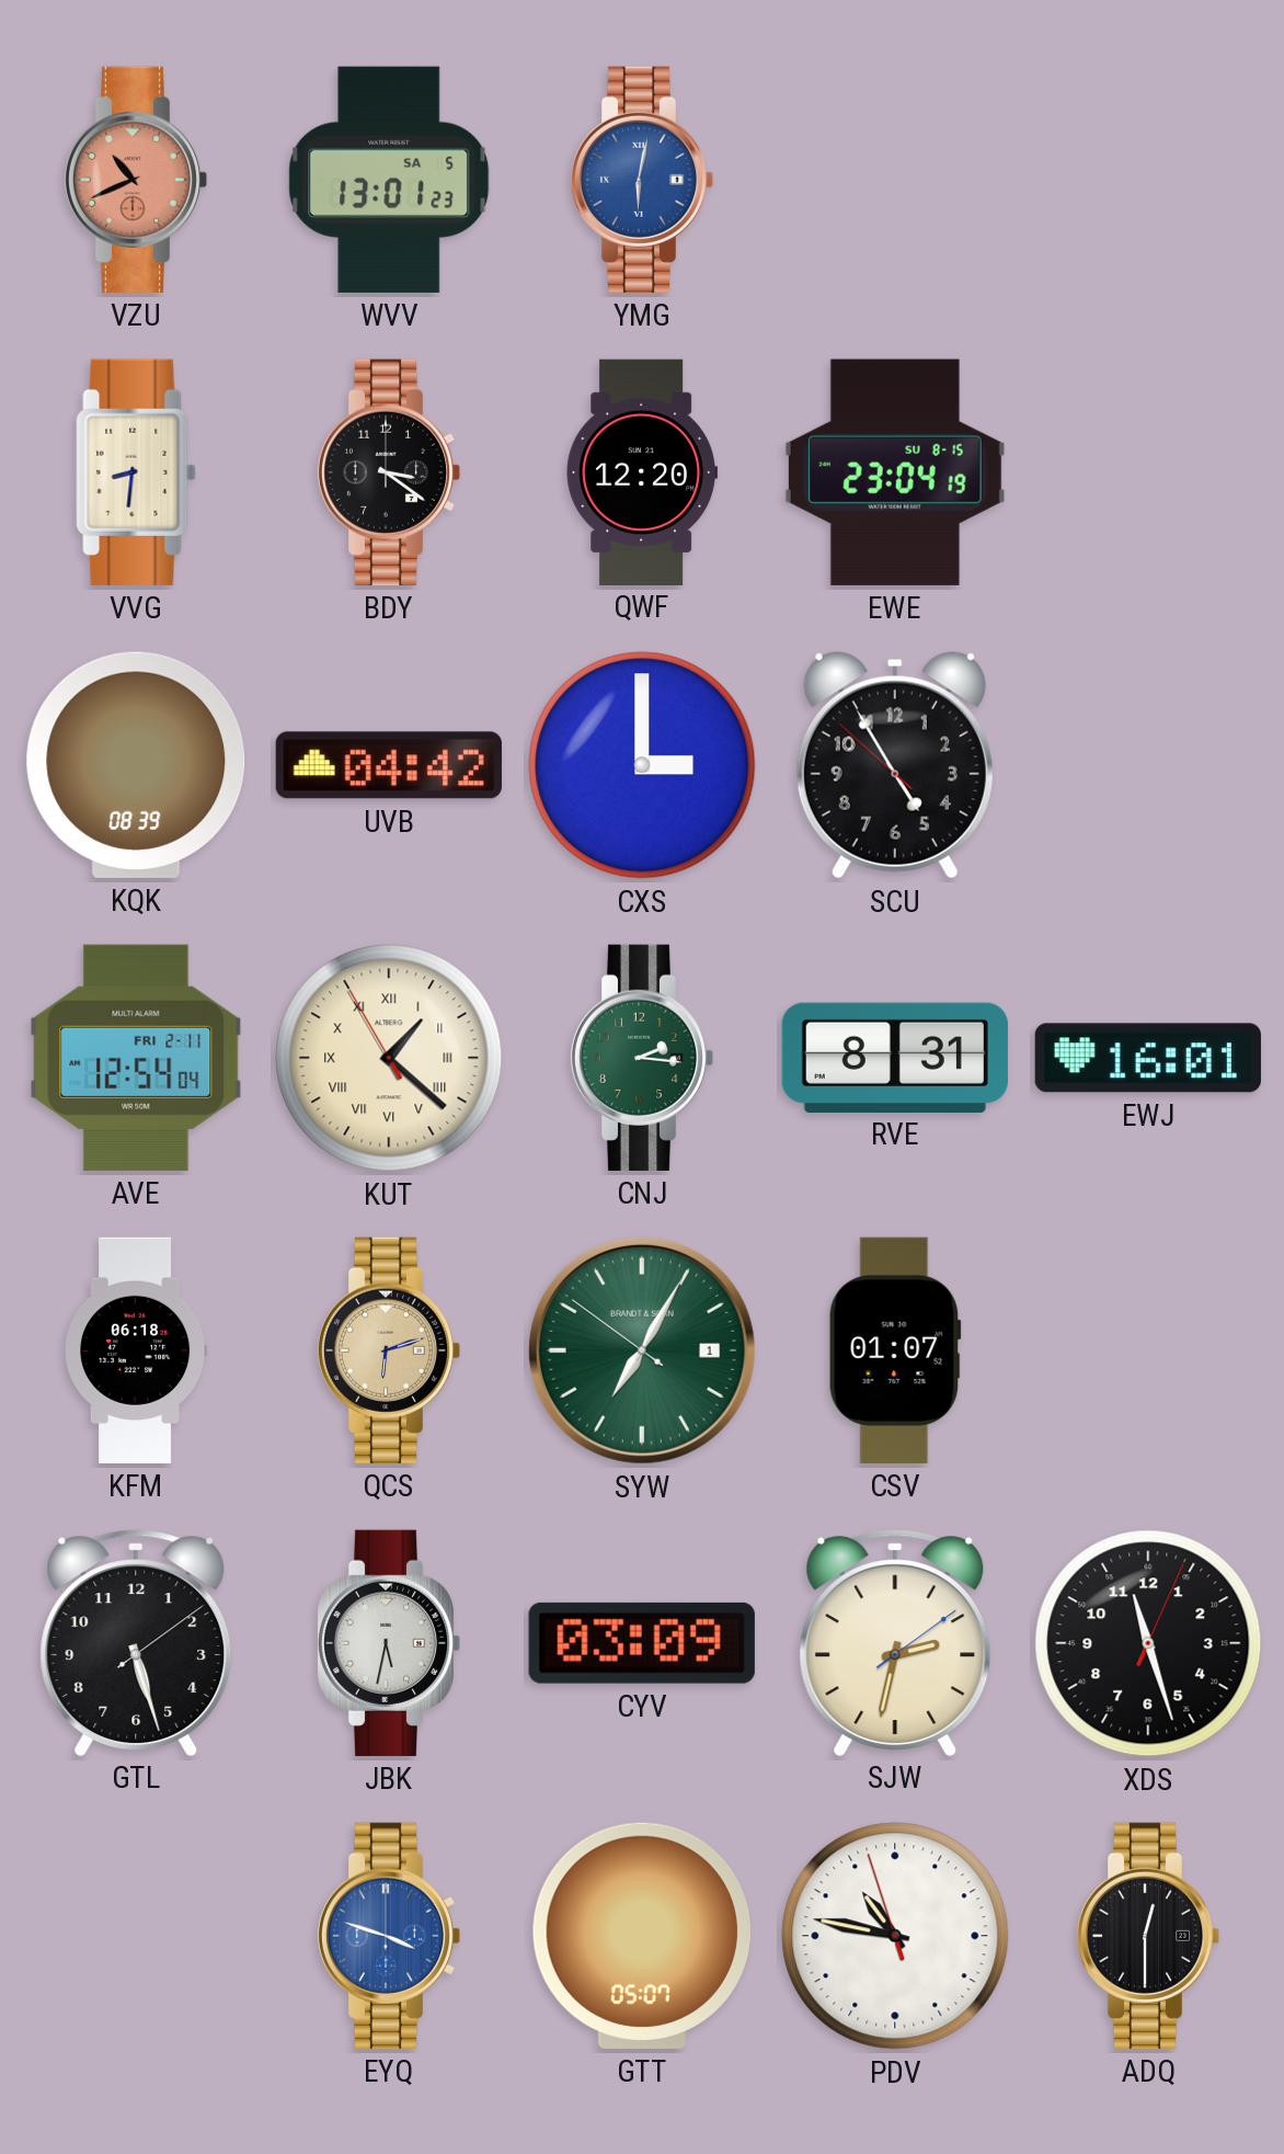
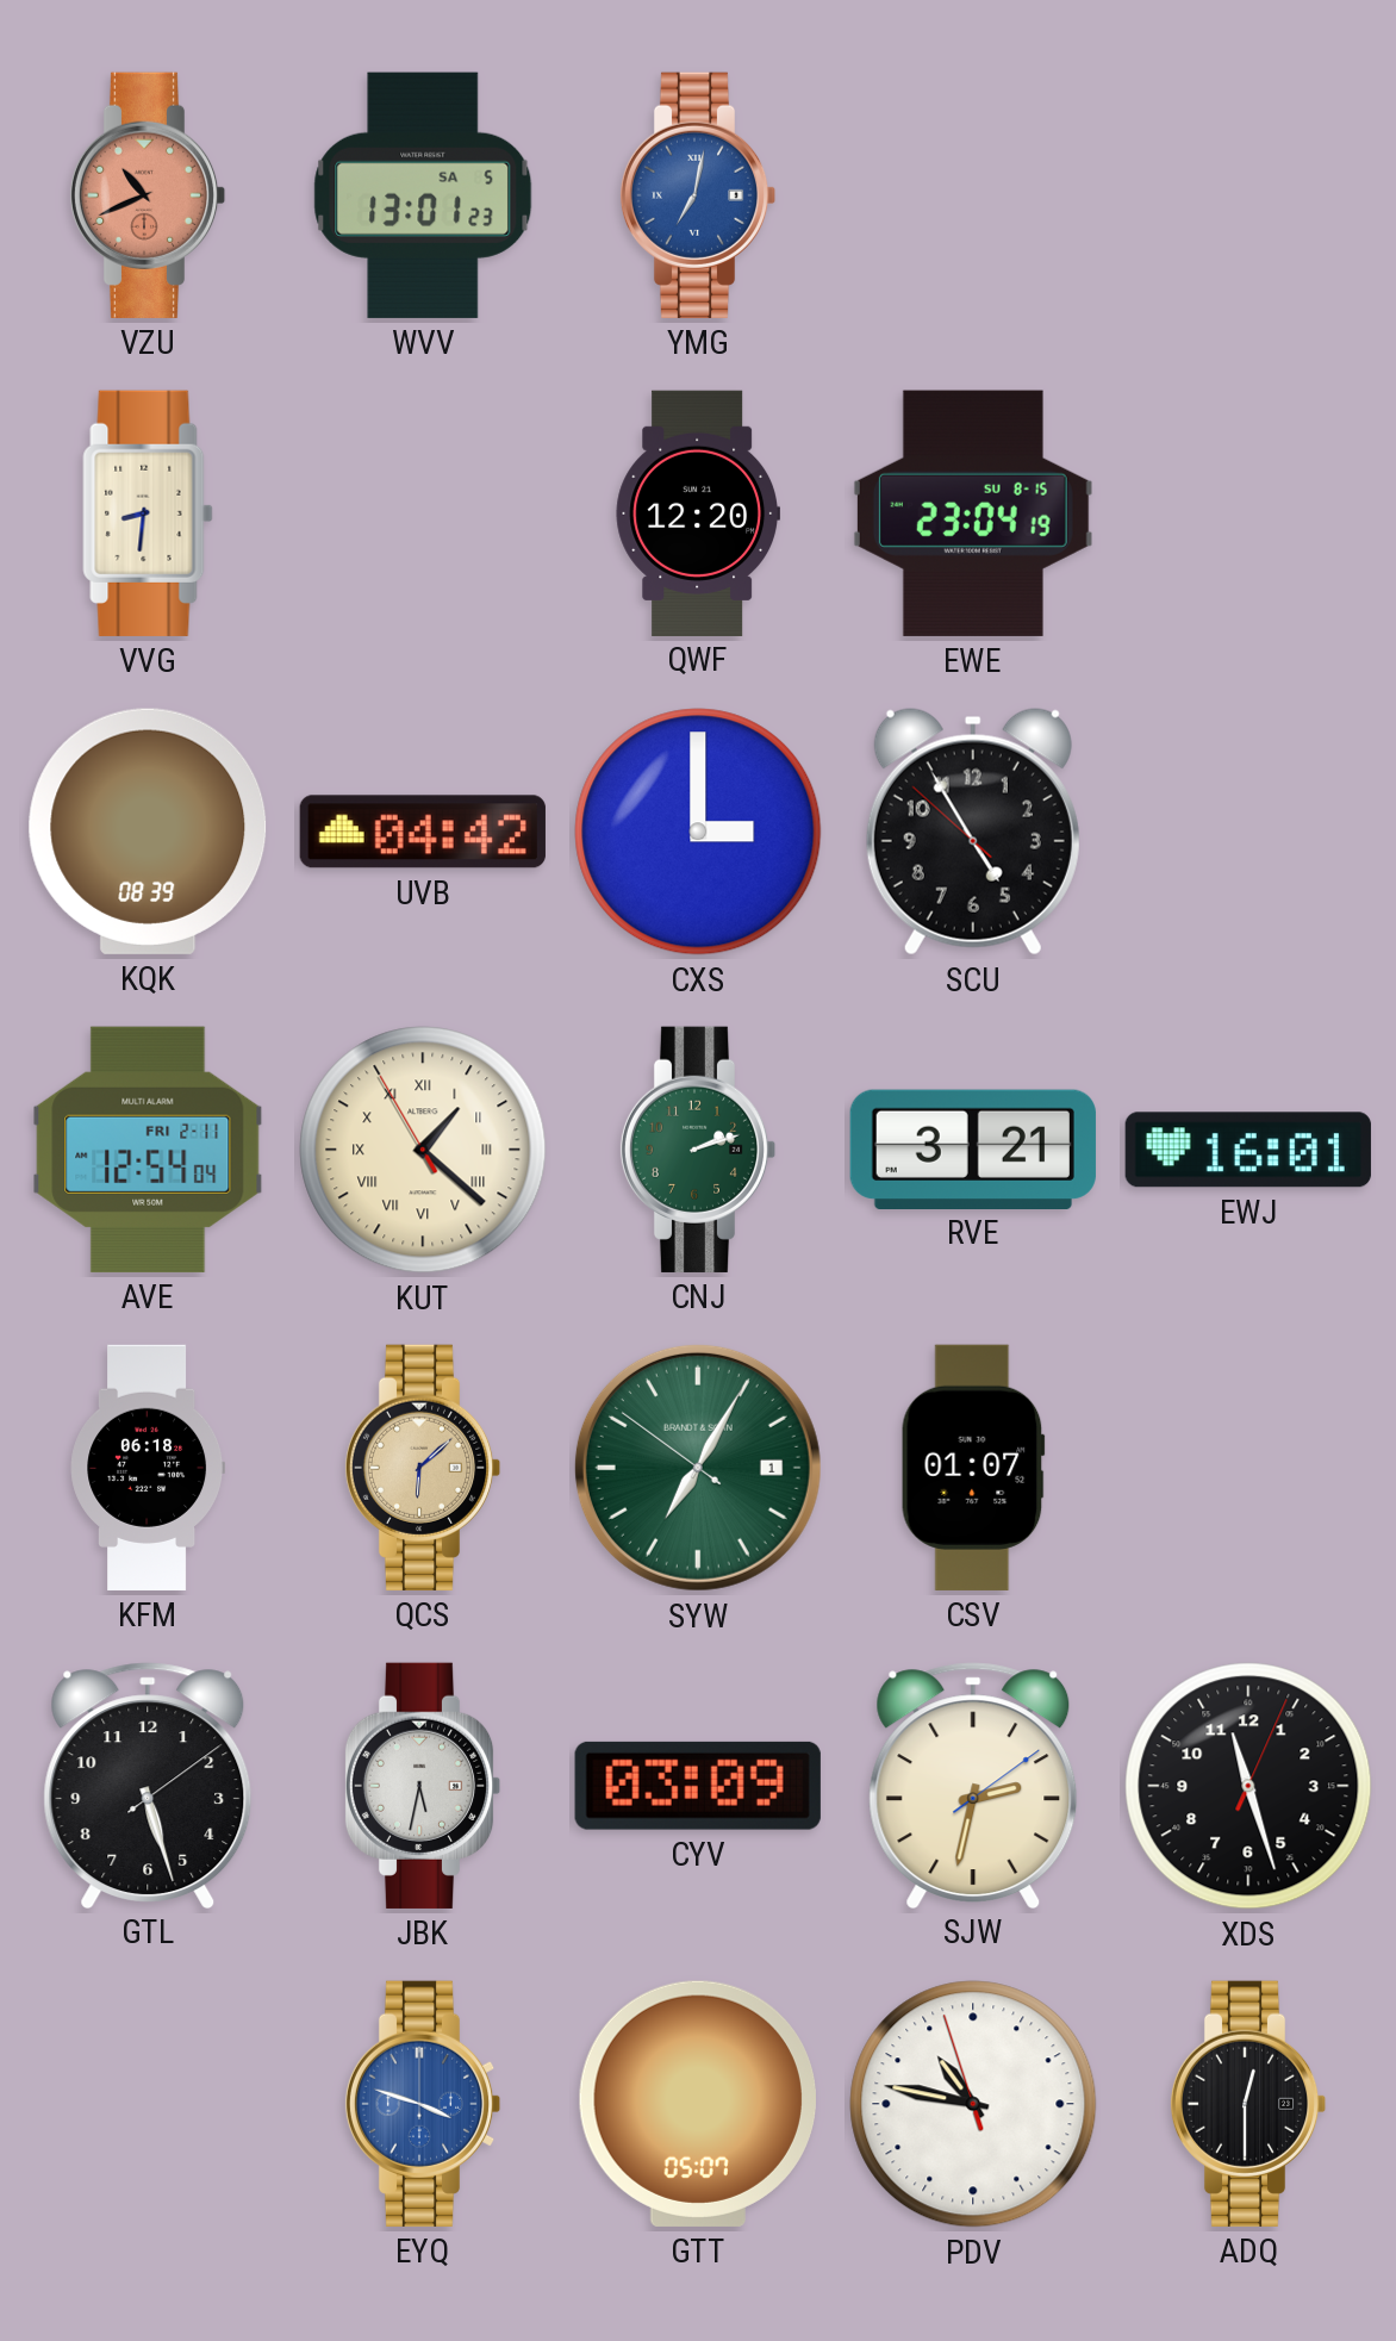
YMG: 6:02 -> 7:02 (698, 195)
BDY: 3:21 -> none (389, 472)
CNJ: 2:16 -> 2:12 (698, 1150)
RVE: 8:31 -> 3:21 (973, 1148)
QCS: 6:12 -> 6:08 (423, 1468)
